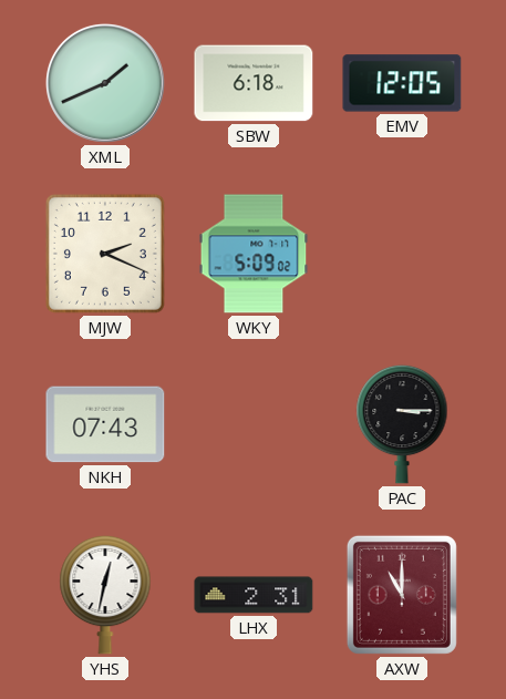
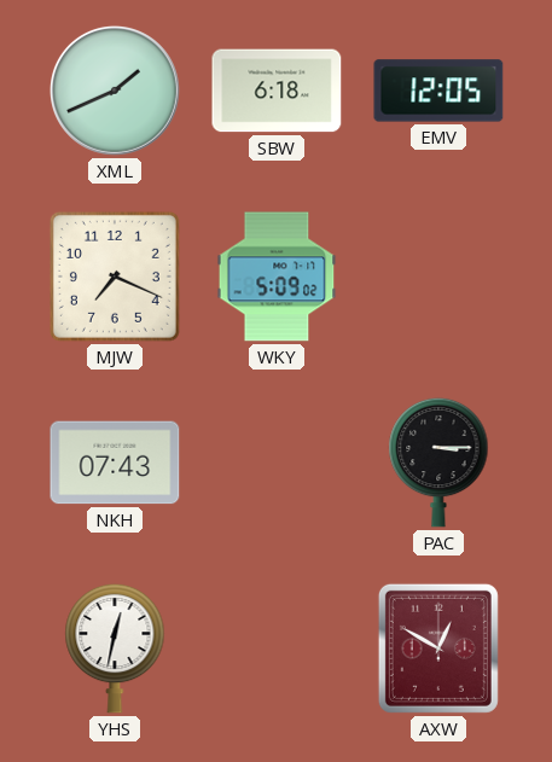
MJW: 2:19 -> 7:19 (115, 277)
LHX: 2:31 -> none (254, 595)
AXW: 11:00 -> 12:50 (438, 648)
